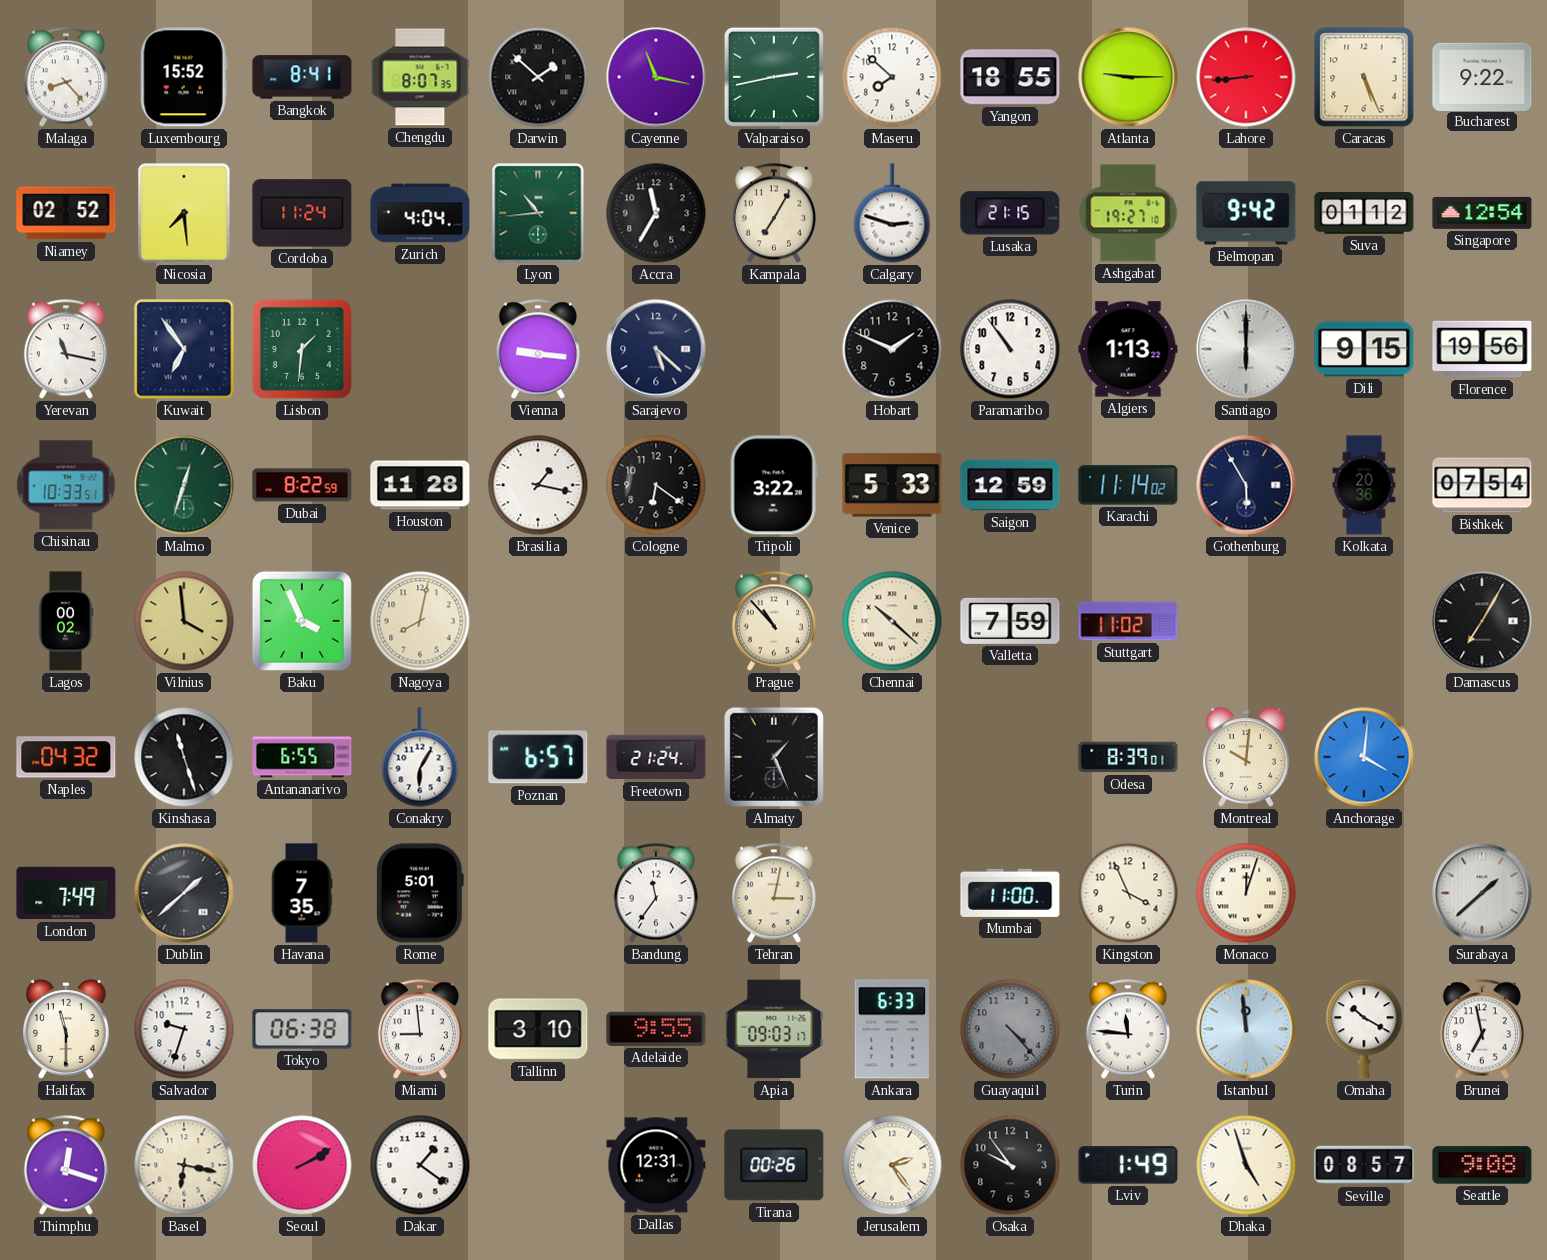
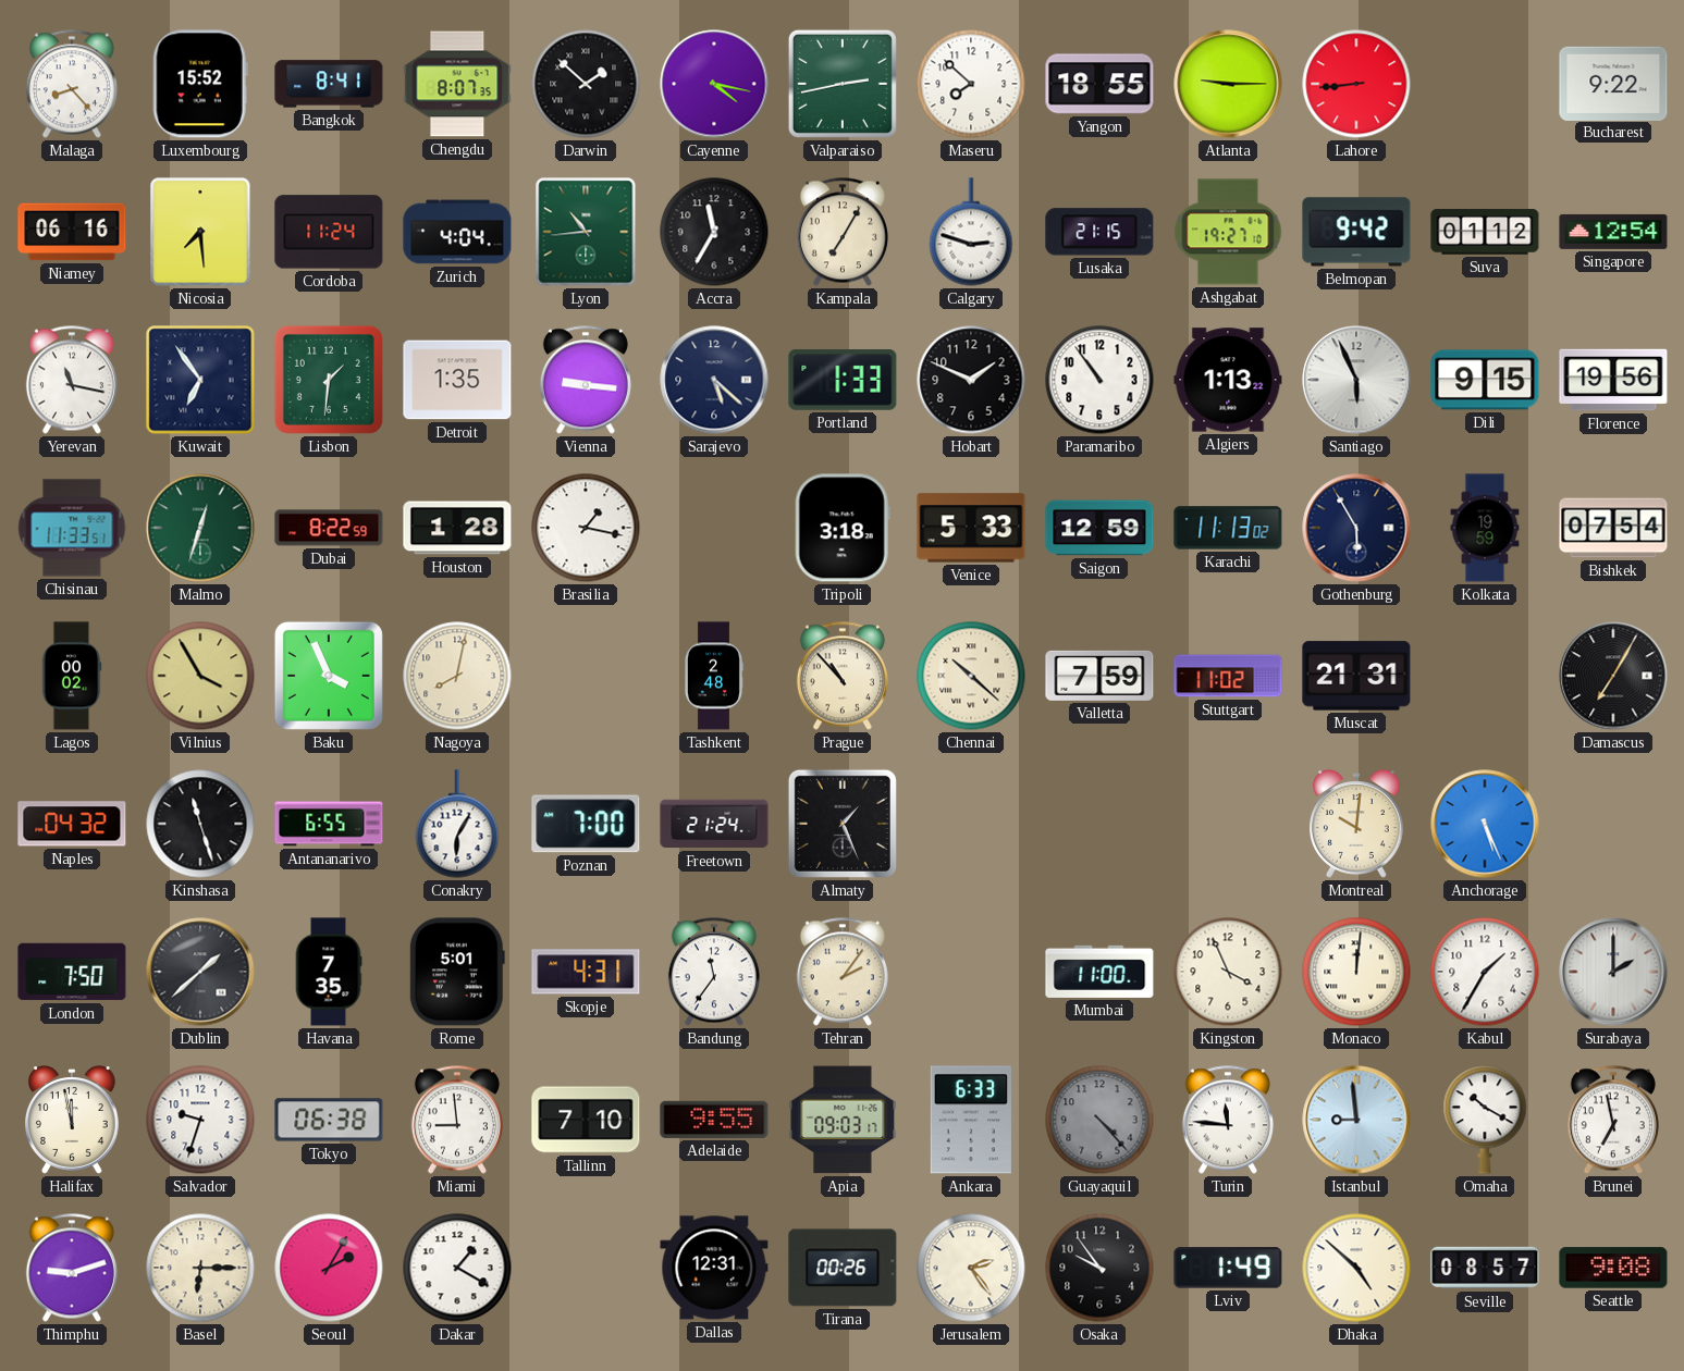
Cayenne: 11:17 -> 4:17 (714, 84)
Caracas: 5:26 -> none (1364, 77)
Niamey: 02:52 -> 06:16 (72, 232)
Detroit: none -> 1:35 (457, 380)
Portland: none -> 1:33 (843, 381)
Santiago: 6:00 -> 5:56 (1356, 380)
Chisinau: 10:33 -> 11:33 (72, 528)
Houston: 11:28 -> 1:28 (457, 528)
Cologne: 6:21 -> none (656, 485)
Tripoli: 3:22 -> 3:18 (843, 528)
Karachi: 11:14 -> 11:13 (1228, 528)
Kolkata: 20:36 -> 19:59 (1485, 528)
Vilnius: 3:59 -> 3:55 (200, 676)
Tashkent: none -> 2:48 (714, 676)
Muscat: none -> 21:31 (1356, 676)
Poznan: 6:57 -> 7:00 (586, 824)
Odesa: 8:39 -> none (1128, 757)
Anchorage: 4:01 -> 5:26 (1485, 824)
London: 7:49 -> 7:50 (72, 972)
Skopje: none -> 4:31 (586, 972)
Tehran: 3:02 -> 2:06 (843, 972)
Monaco: 12:03 -> 12:01 (1356, 972)
Kabul: none -> 1:35 (1485, 972)
Surabaya: 1:38 -> 2:00 (1613, 972)
Halifax: 11:30 -> 11:58 (73, 1120)
Tallinn: 3:10 -> 7:10 (586, 1120)
Istanbul: 11:59 -> 8:59 (1356, 1120)
Thimphu: 12:18 -> 9:12 (72, 1268)
Basel: 6:17 -> 6:15 (200, 1268)
Seoul: 2:10 -> 2:05 (329, 1268)
Dakar: 1:21 -> 1:20 (457, 1268)
Dhaka: 4:57 -> 4:52 (1356, 1268)
